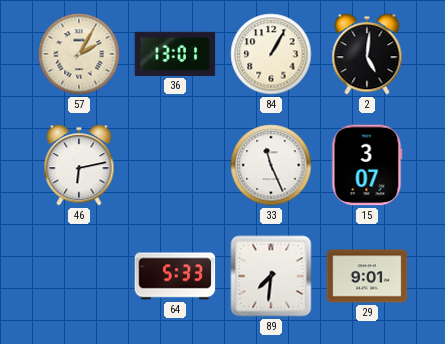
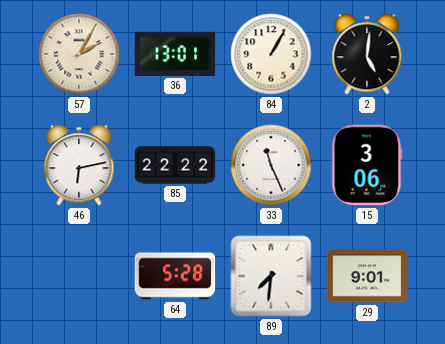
85: none -> 22:22 (175, 165)
15: 3:07 -> 3:06 (367, 165)
64: 5:33 -> 5:28 (175, 276)
